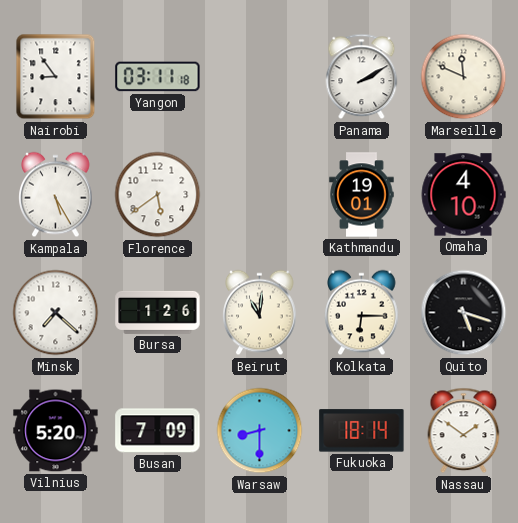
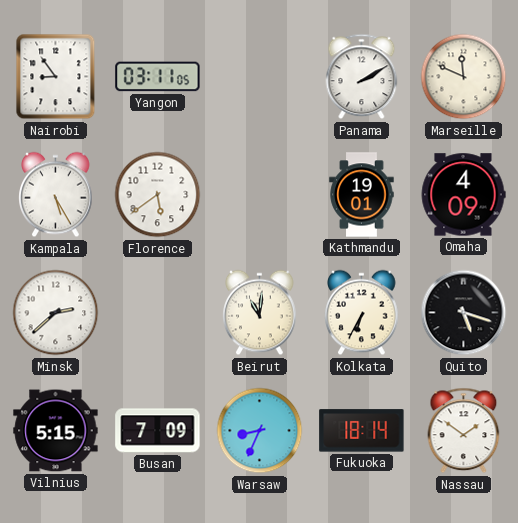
Yangon: 03:11:18 -> 03:11:05 (158, 77)
Omaha: 4:10 -> 4:09 (463, 195)
Minsk: 7:22 -> 2:38 (56, 313)
Bursa: 1:26 -> none (158, 312)
Kolkata: 6:15 -> 6:35 (362, 313)
Vilnius: 5:20 -> 5:15 (56, 431)
Warsaw: 8:30 -> 8:34 (260, 431)
